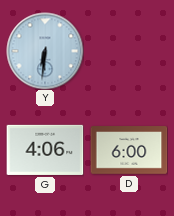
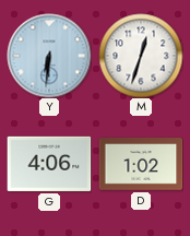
M: none -> 12:33 (141, 56)
D: 6:00 -> 1:02 (141, 164)
